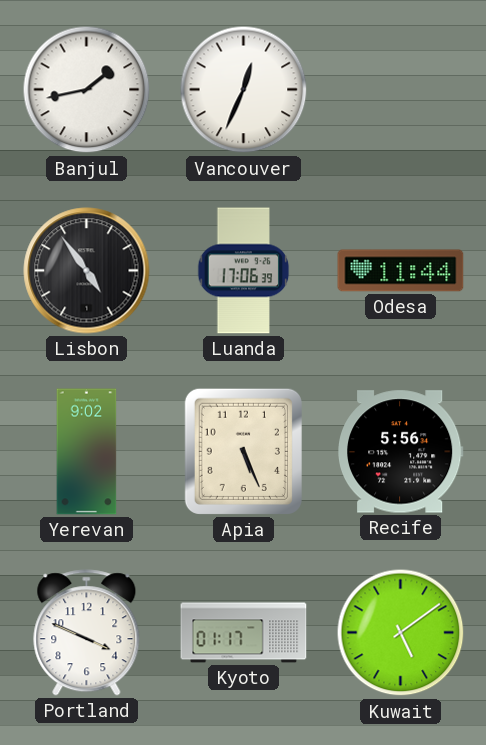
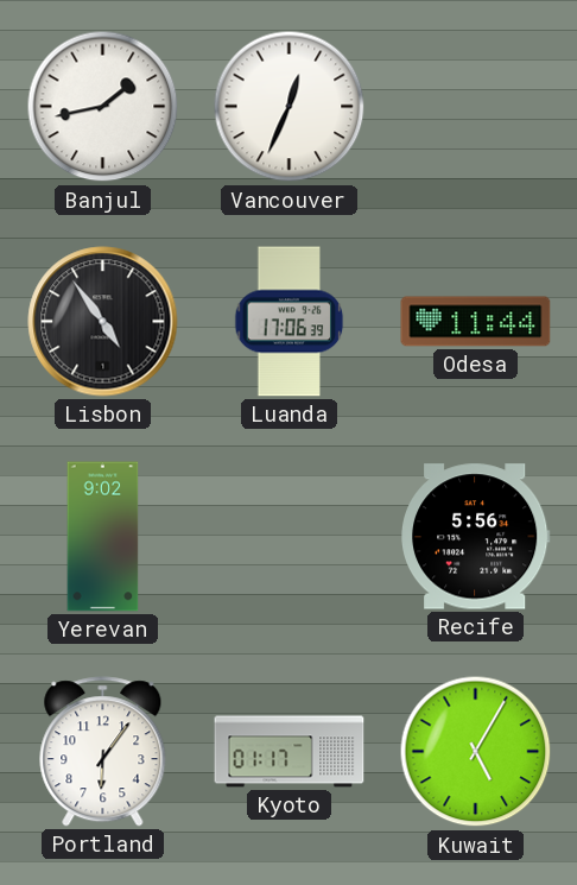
Apia: 5:26 -> none (243, 451)
Portland: 3:49 -> 6:06 (103, 752)
Kuwait: 5:09 -> 5:05 (476, 752)
